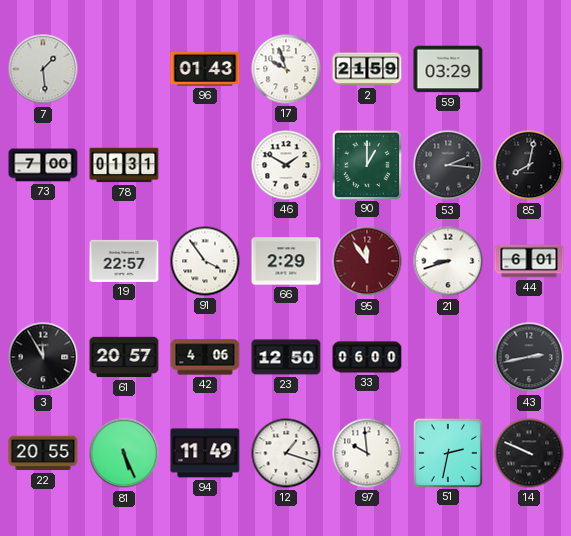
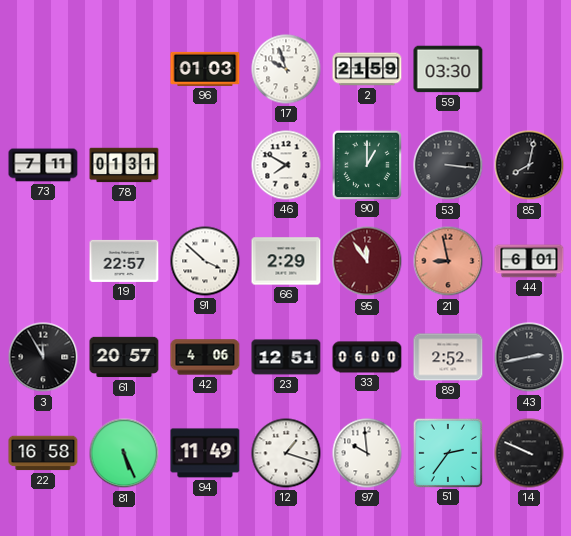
7: 1:29 -> none (43, 69)
96: 01:43 -> 01:03 (205, 69)
59: 03:29 -> 03:30 (448, 69)
73: 7:00 -> 7:11 (43, 165)
46: 1:50 -> 7:50 (286, 165)
53: 2:16 -> 3:16 (448, 165)
91: 3:54 -> 3:52 (205, 261)
21: 8:42 -> 8:58 (448, 261)
21 dial: white -> salmon (448, 261)
23: 12:50 -> 12:51 (286, 357)
89: none -> 2:52 (448, 357)
22: 20:55 -> 16:58 (43, 453)
51: 2:32 -> 2:36 (447, 452)
